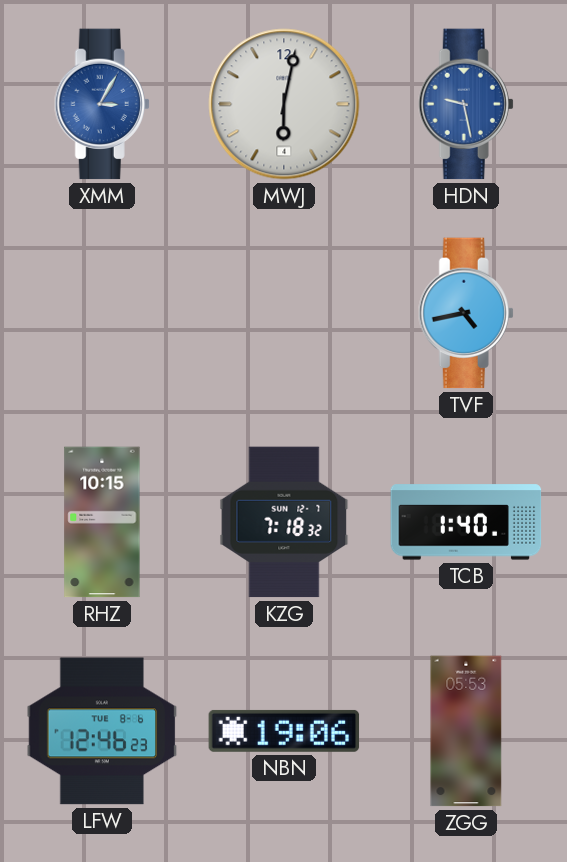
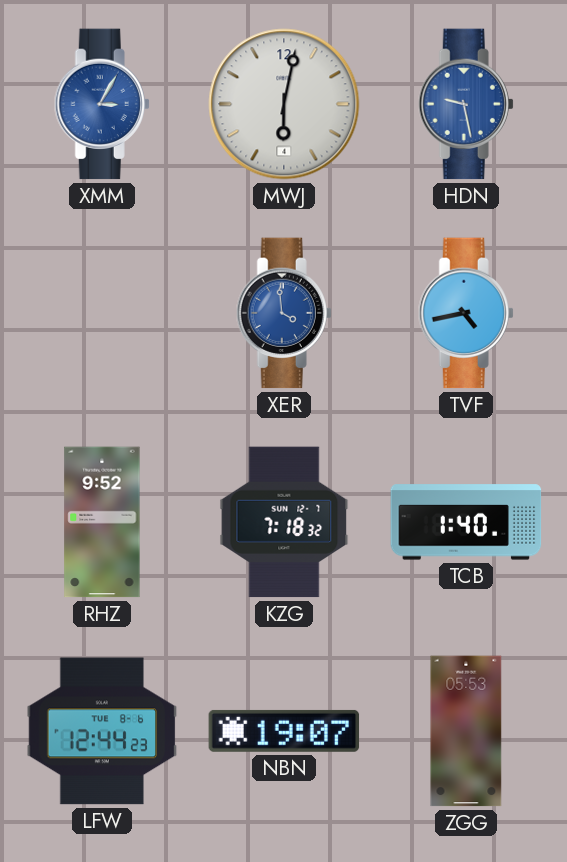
XER: none -> 3:59 (284, 313)
RHZ: 10:15 -> 9:52 (102, 522)
LFW: 12:46 -> 12:44 (102, 731)
NBN: 19:06 -> 19:07 (284, 731)
